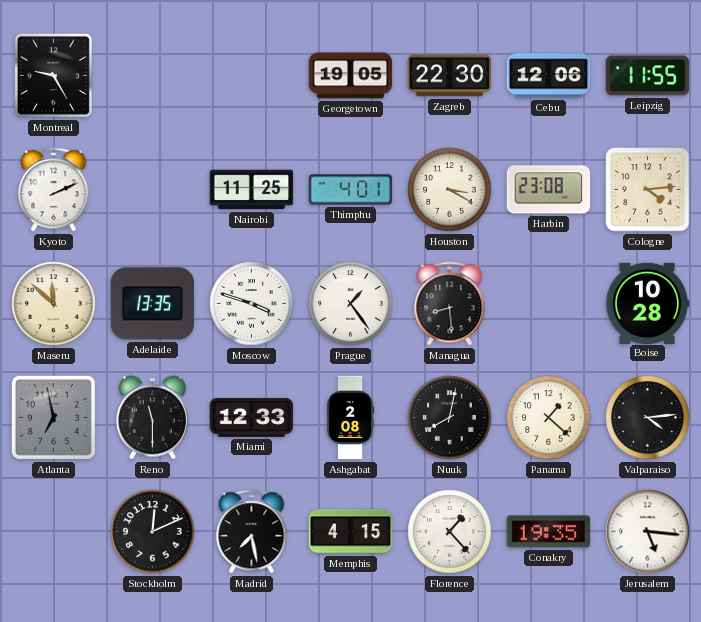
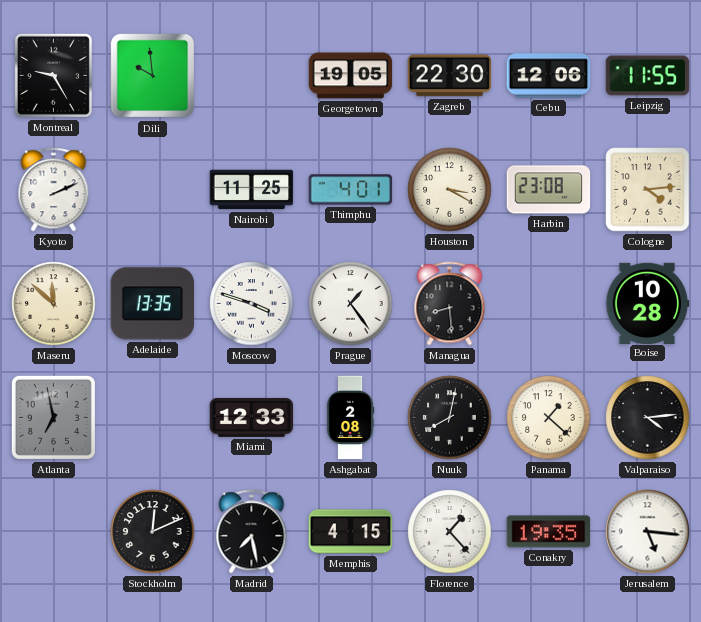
Dili: none -> 9:59 (153, 76)
Reno: 11:30 -> none (152, 418)
